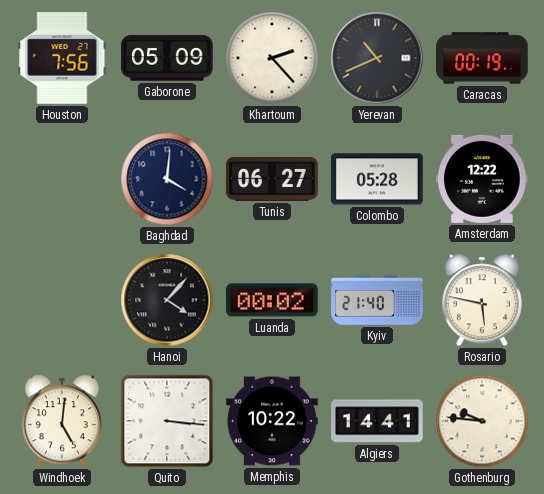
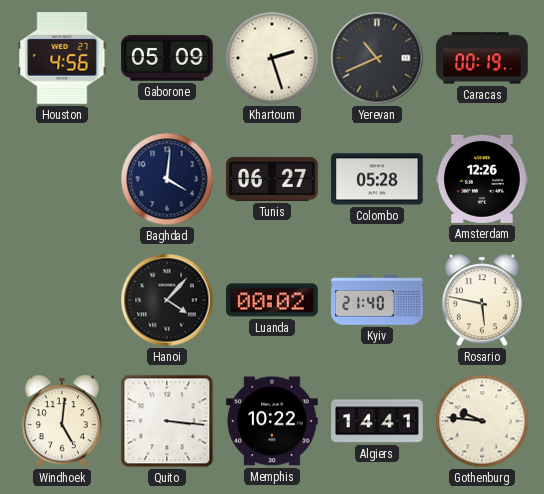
Houston: 7:56 -> 4:56 (62, 59)
Khartoum: 2:23 -> 2:27 (272, 58)
Amsterdam: 12:22 -> 12:26 (482, 179)
